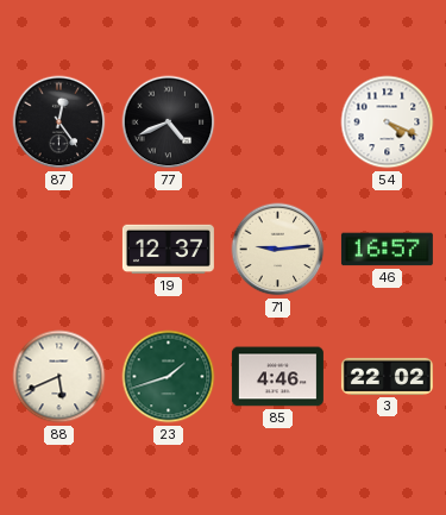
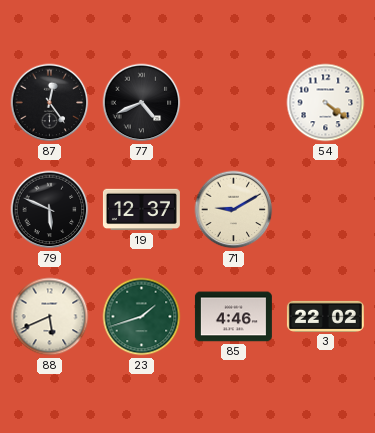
54: 4:19 -> 4:21 (326, 103)
79: none -> 5:49 (50, 210)
71: 9:14 -> 9:10 (234, 210)
46: 16:57 -> none (387, 250)
